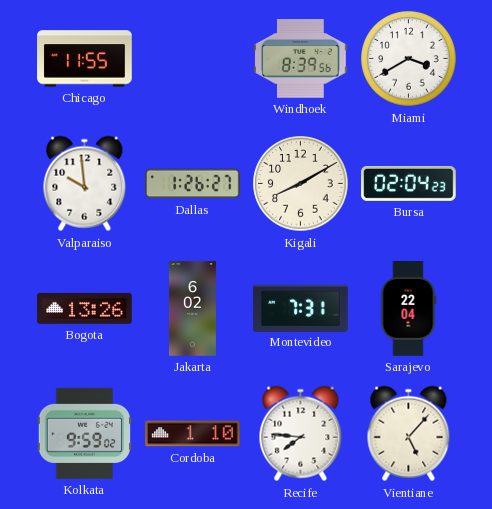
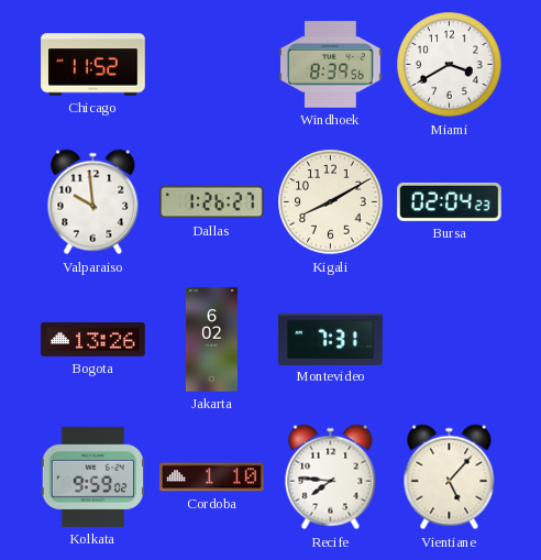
Chicago: 11:55 -> 11:52 (93, 65)
Sarajevo: 22:04 -> none (408, 309)
